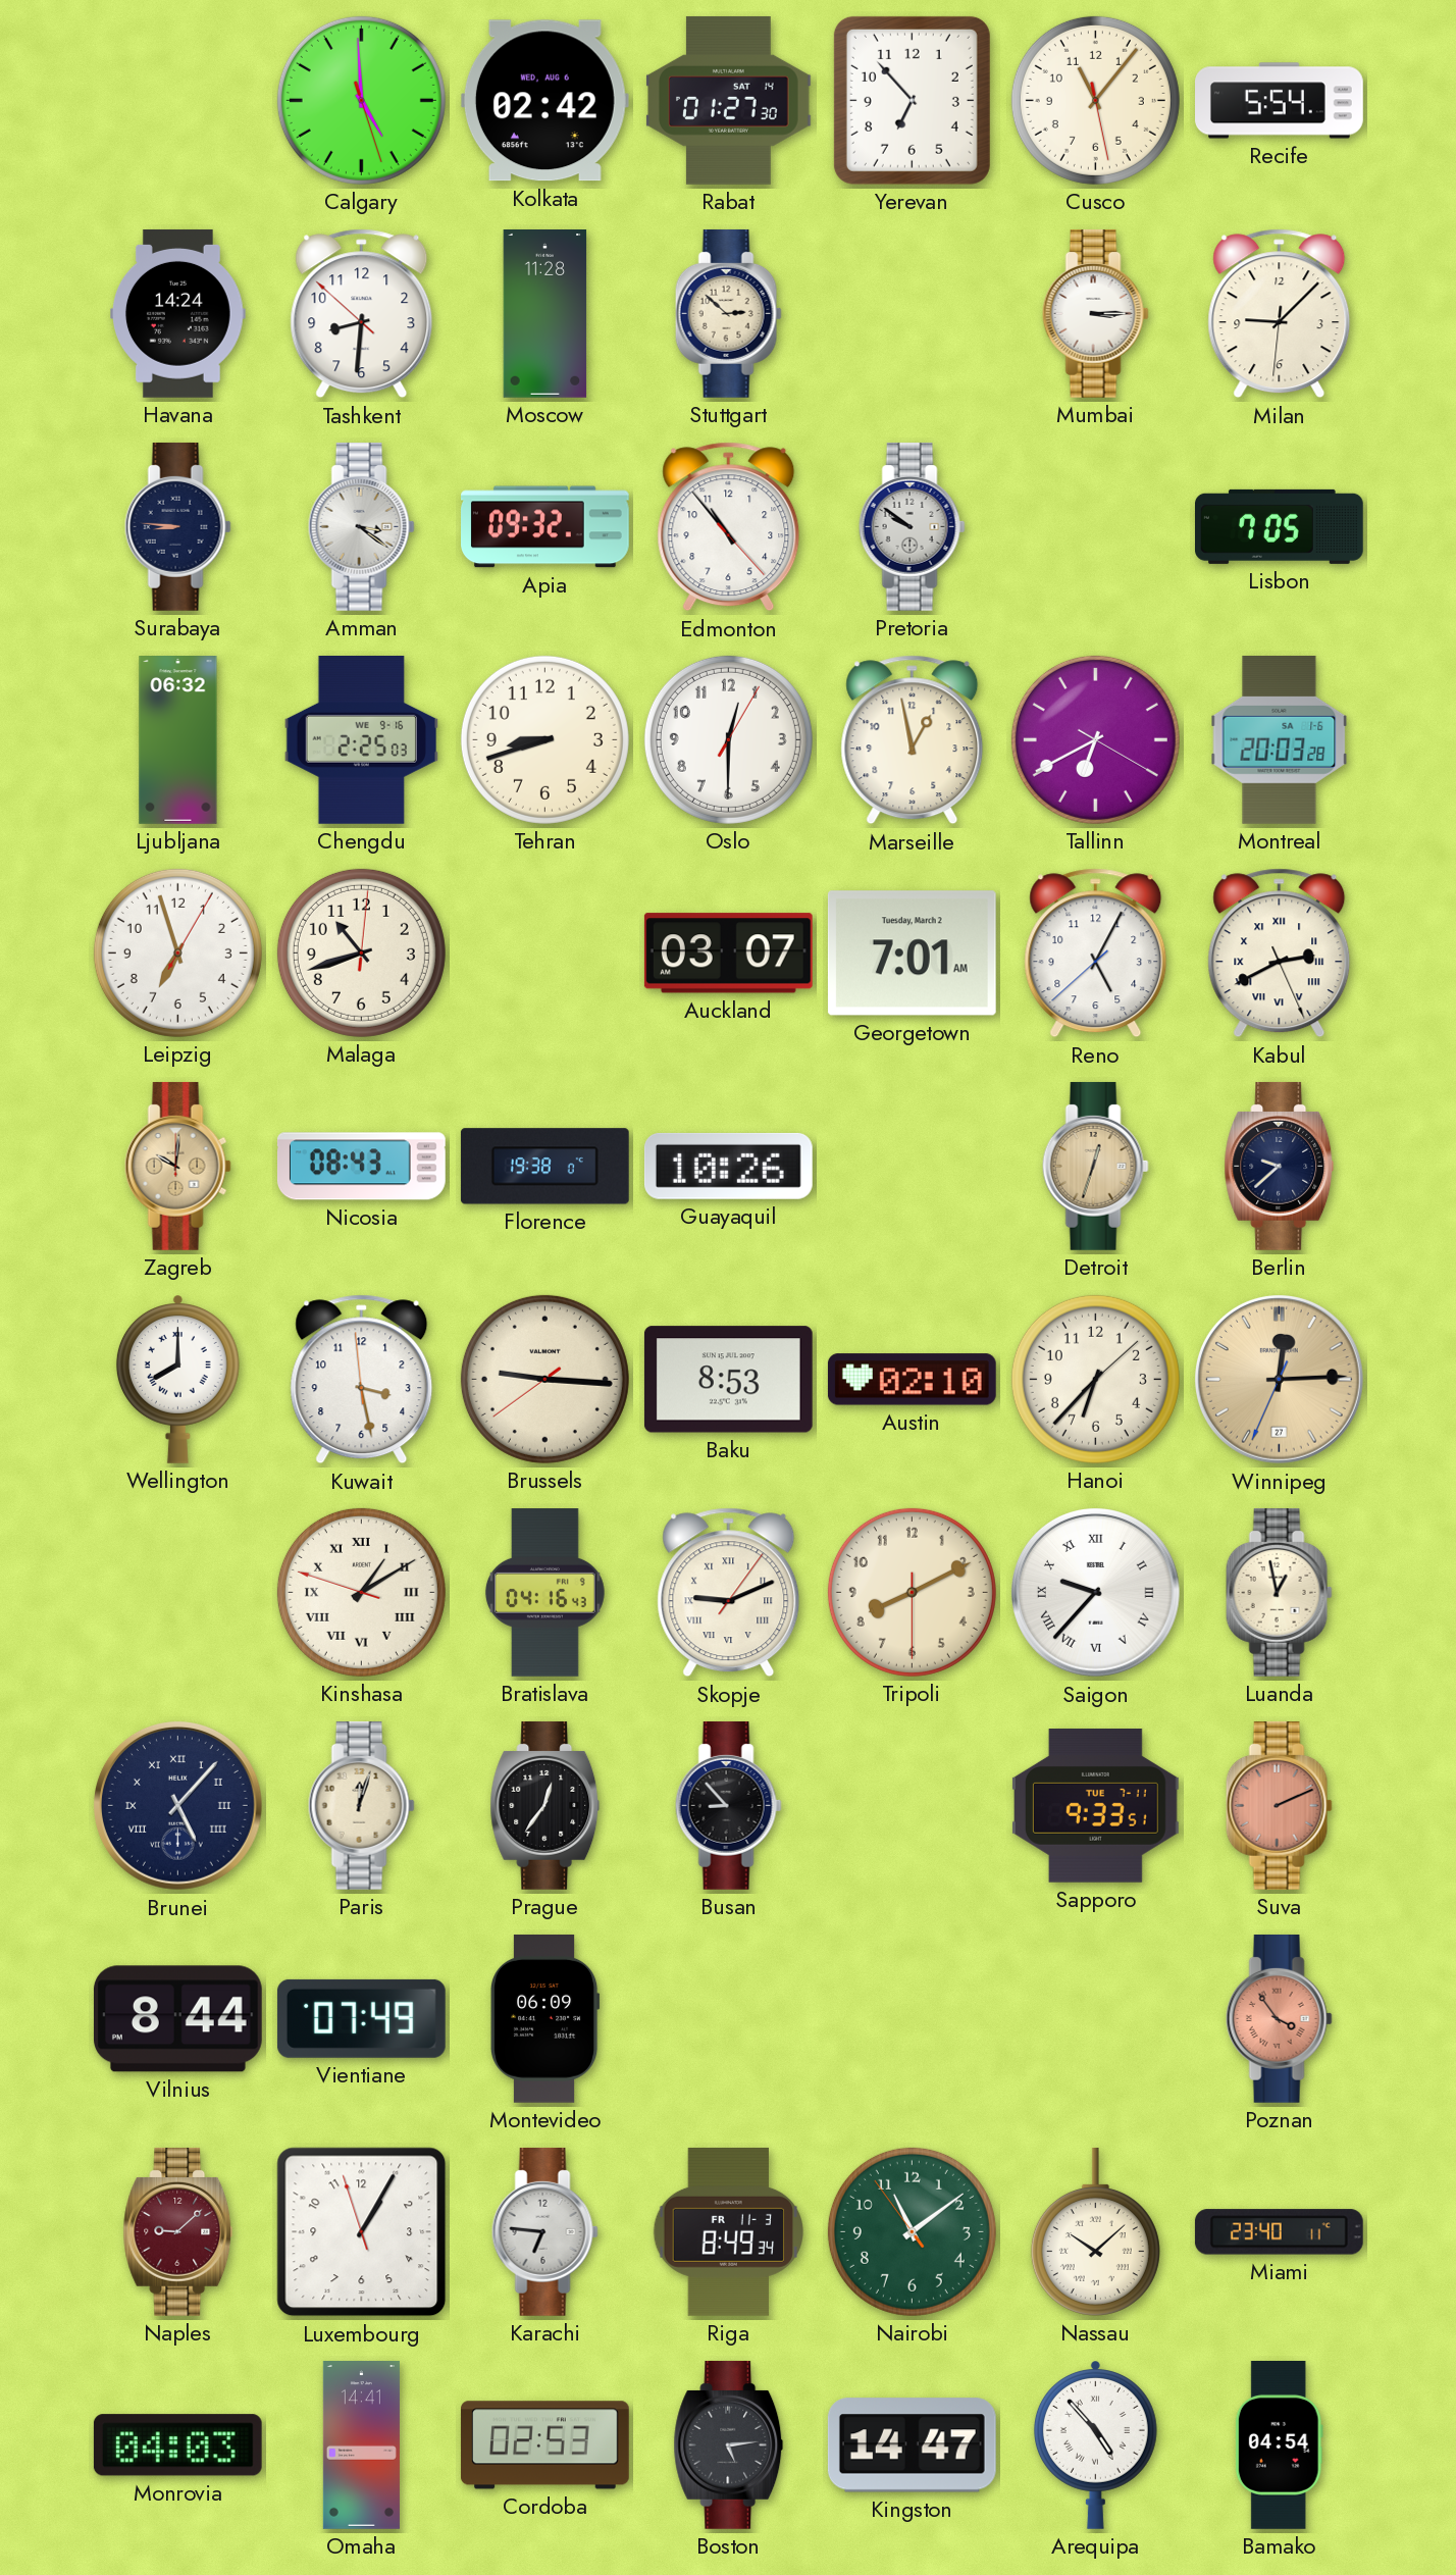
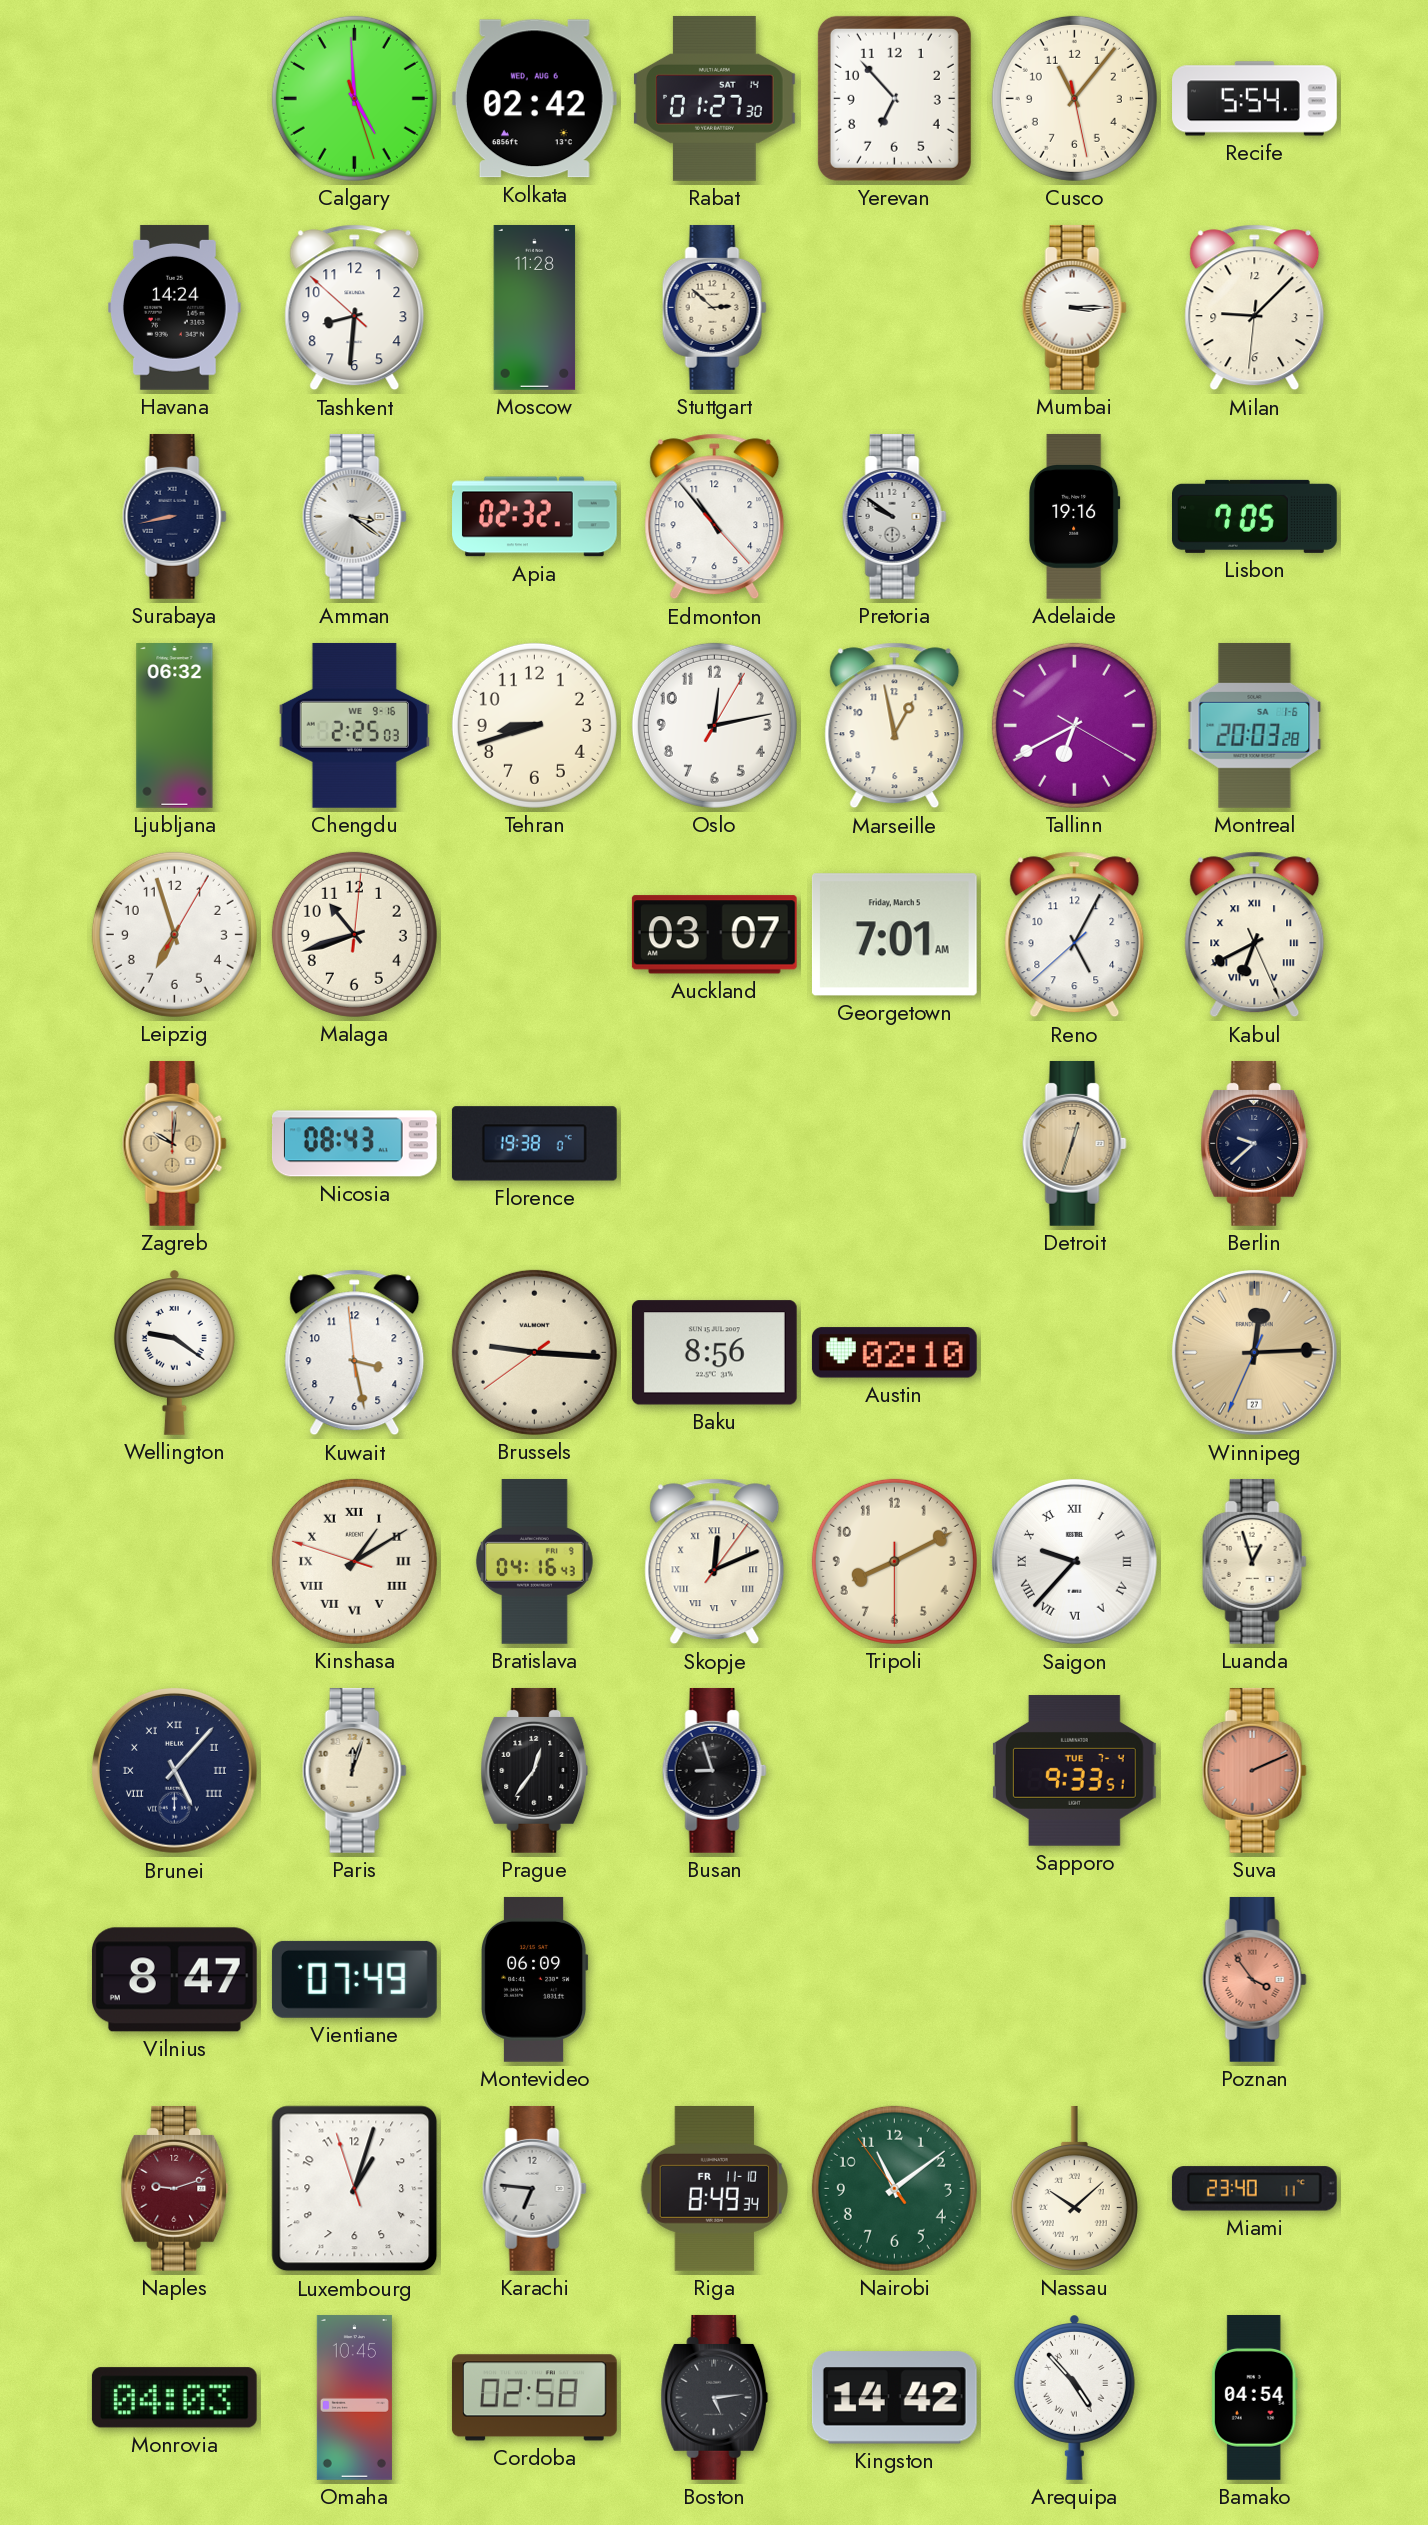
Surabaya: 8:46 -> 8:43 (174, 516)
Apia: 09:32 -> 02:32 (535, 517)
Adelaide: none -> 19:16 (1075, 516)
Oslo: 12:30 -> 12:13 (714, 725)
Georgetown date: Tuesday, March 2 -> Friday, March 5 (894, 935)
Kabul: 2:40 -> 6:40 (1255, 935)
Guayaquil: 10:26 -> none (728, 1166)
Wellington: 8:00 -> 9:21 (174, 1353)
Baku: 8:53 -> 8:56 (714, 1353)
Hanoi: 6:37 -> none (1095, 1379)
Skopje: 9:11 -> 12:11 (715, 1562)
Luanda: 12:58 -> 12:57 (1254, 1561)
Busan: 8:53 -> 8:57 (714, 1770)
Sapporo date: TUE 7-11 -> TUE 7-4 (1074, 1771)
Vilnius: 8:44 -> 8:47 (174, 1980)
Naples: 9:08 -> 9:12 (175, 2188)
Luxembourg: 1:04 -> 1:02 (355, 2189)
Riga date: FR 11-3 -> FR 11-10 (714, 2188)
Omaha: 14:41 -> 10:45 (354, 2398)
Cordoba: 02:53 -> 02:58 (535, 2398)
Kingston: 14:47 -> 14:42 (894, 2398)
